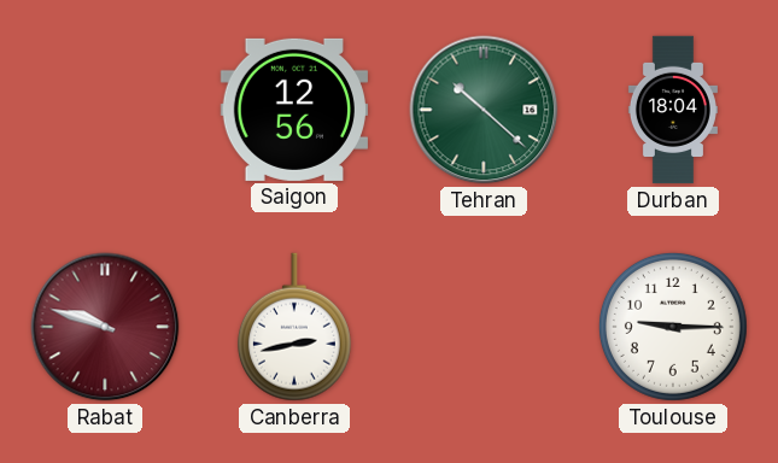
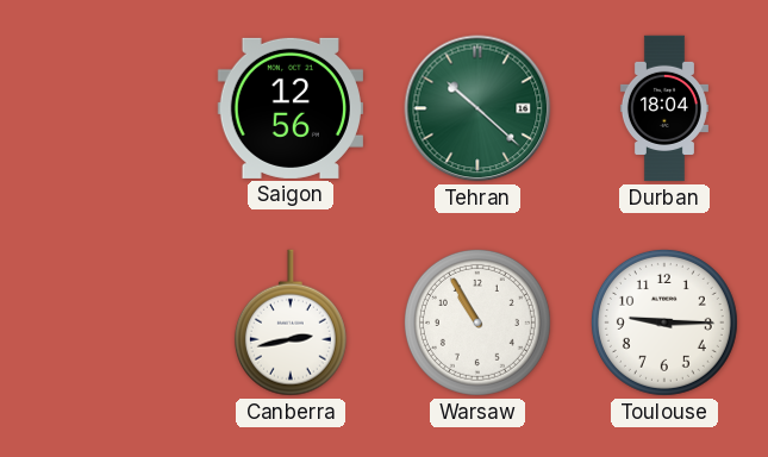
Rabat: 9:48 -> none (105, 327)
Warsaw: none -> 10:55 (477, 323)
